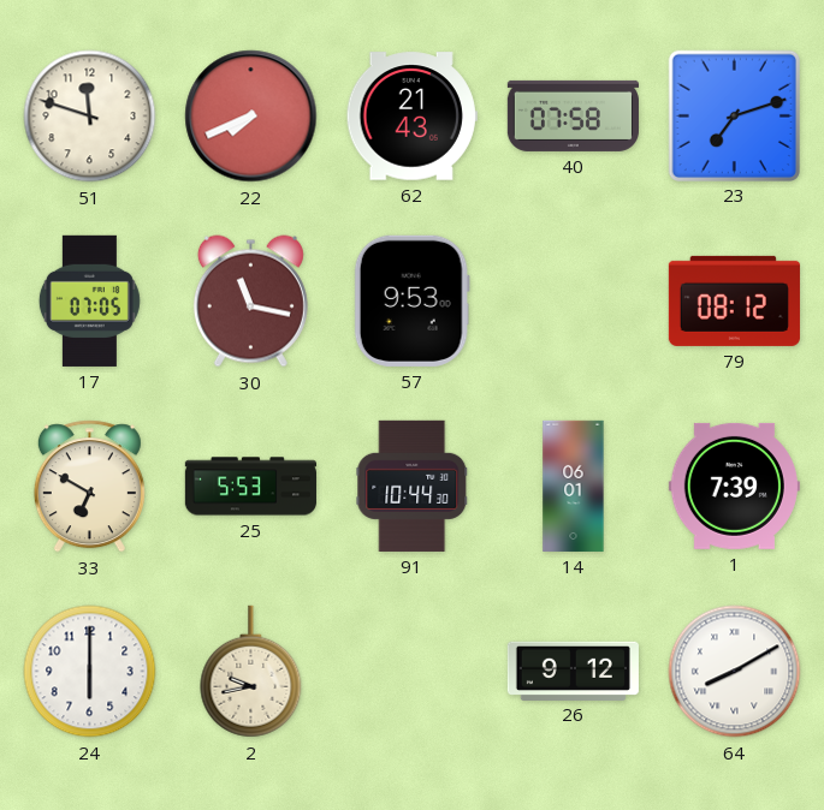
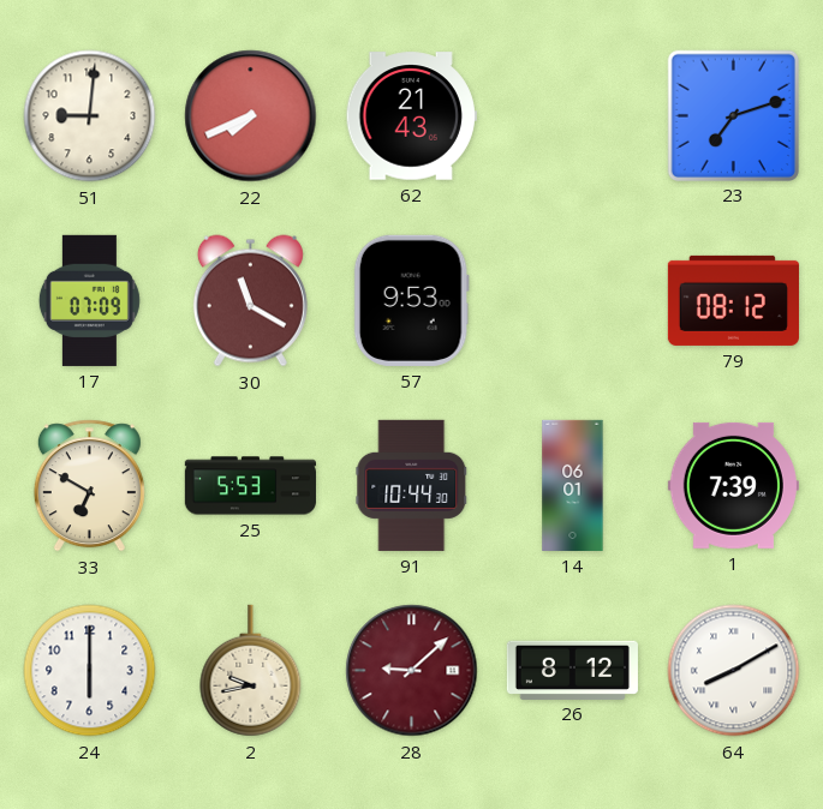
51: 11:48 -> 9:01 (90, 116)
40: 07:58 -> none (573, 115)
17: 07:05 -> 07:09 (89, 300)
30: 11:17 -> 11:20 (250, 301)
28: none -> 9:08 (412, 671)
26: 9:12 -> 8:12 (572, 670)
